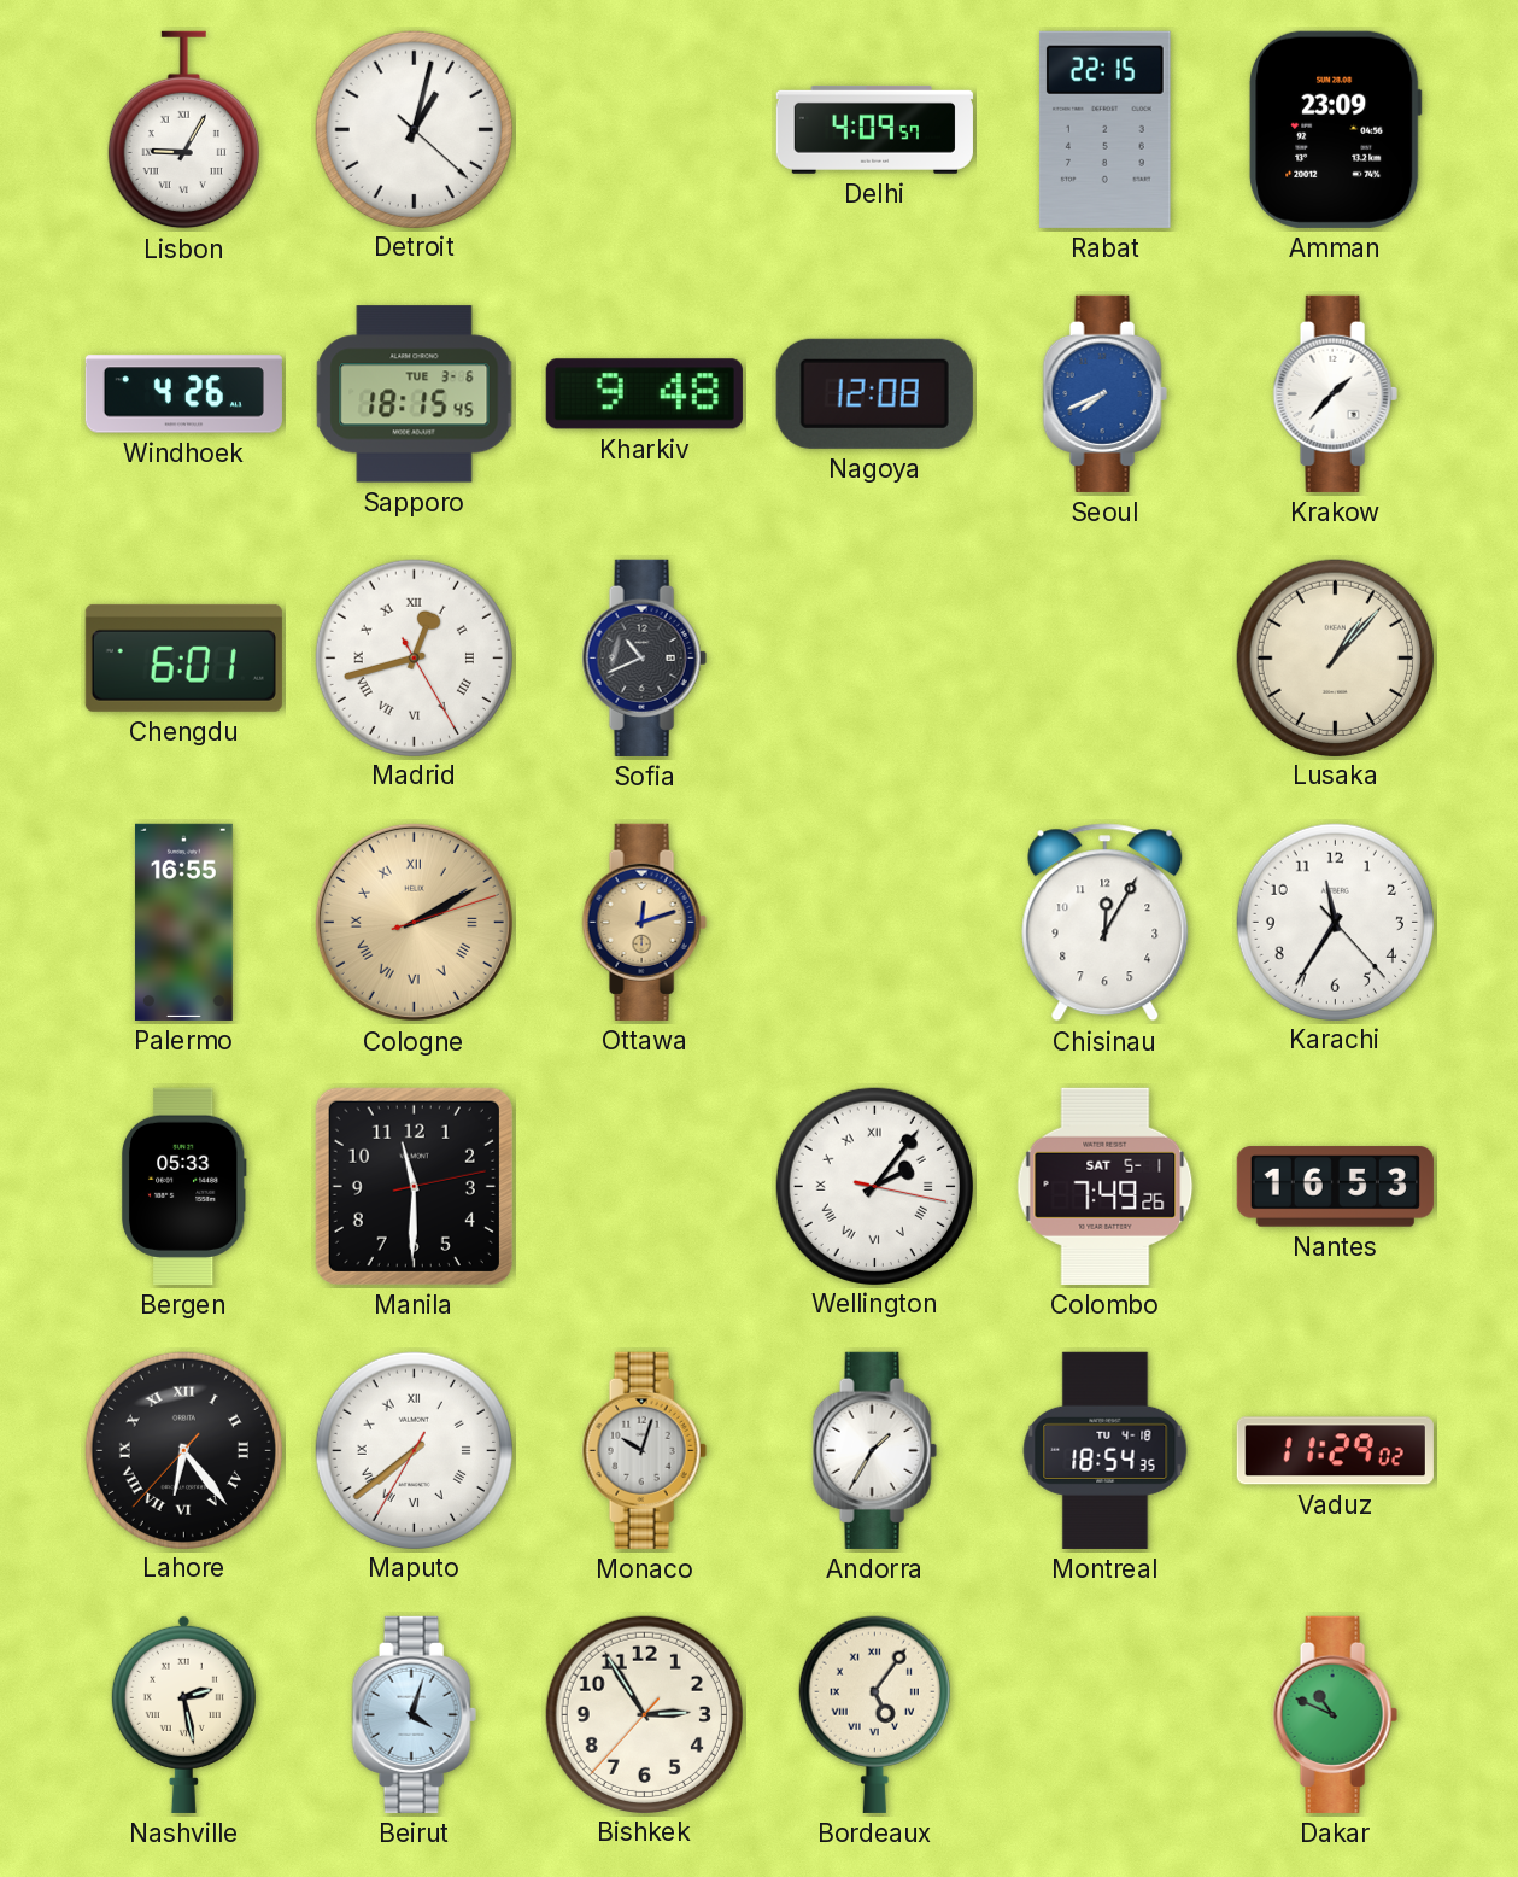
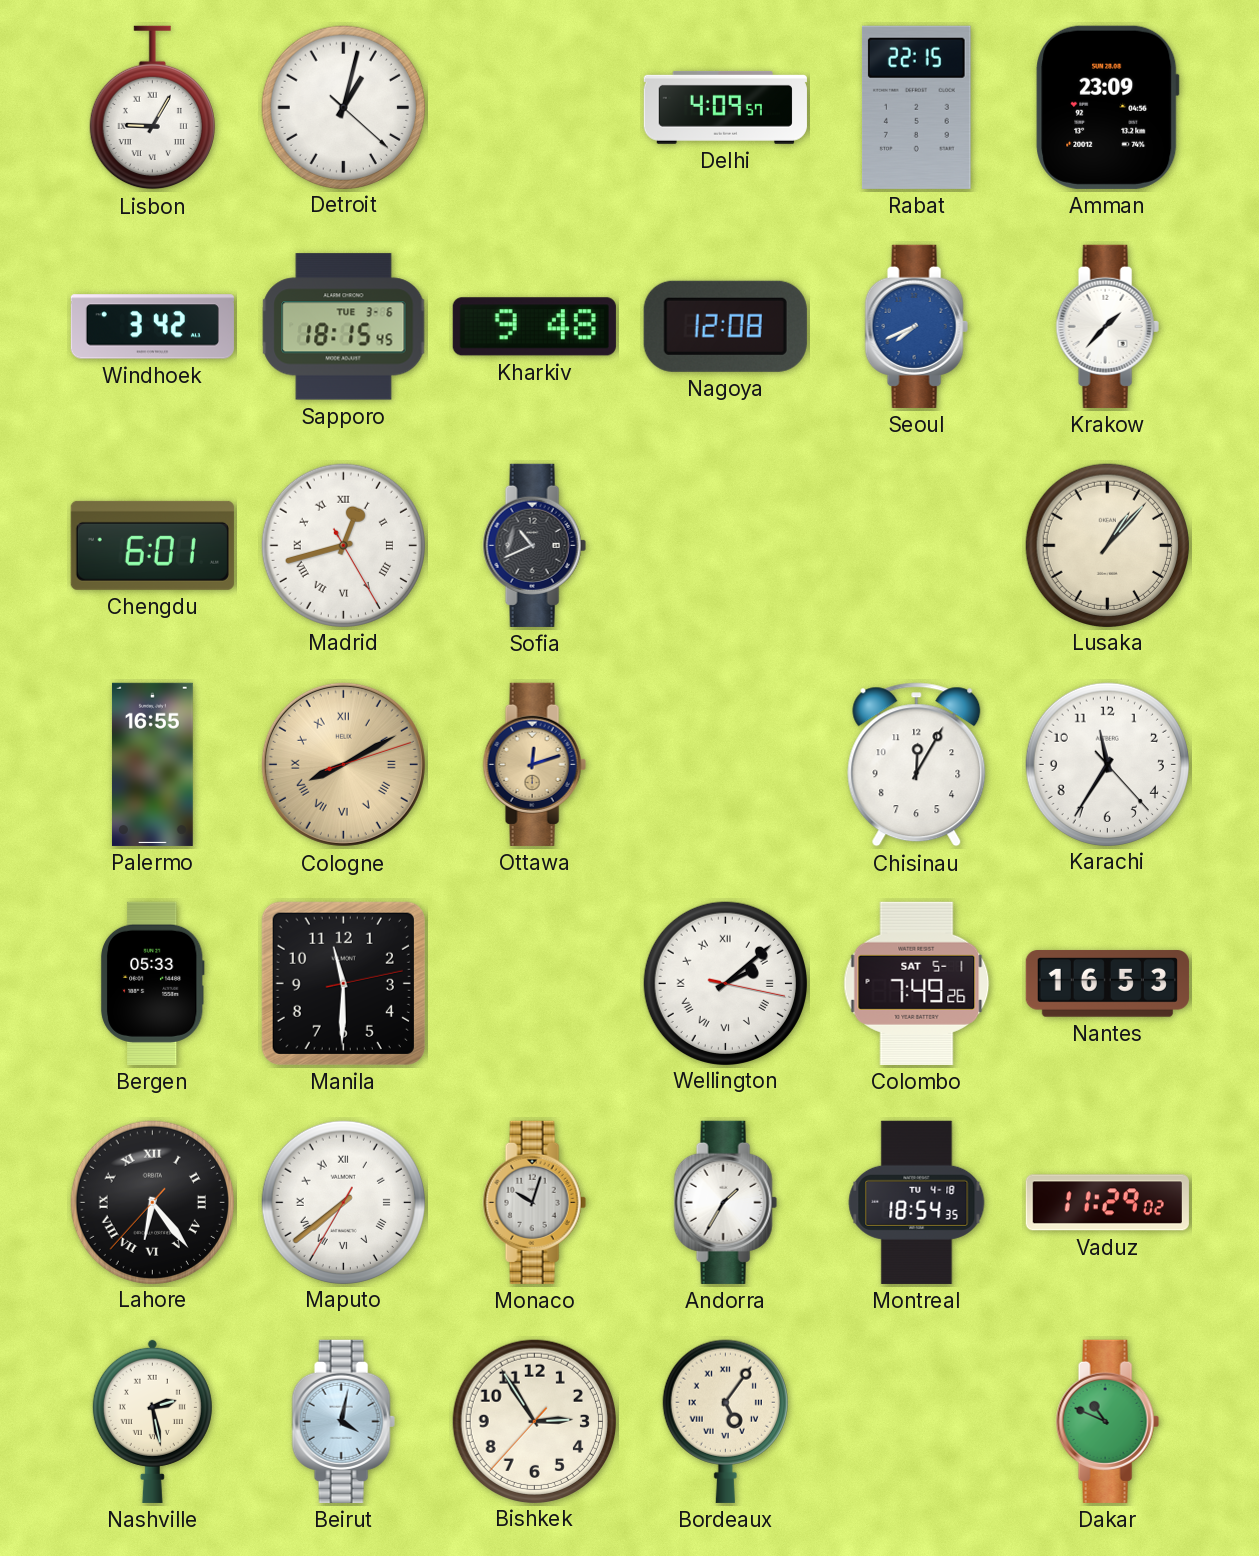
Windhoek: 4:26 -> 3:42 (152, 327)
Cologne: 2:10 -> 8:10 (343, 764)
Wellington: 2:06 -> 2:08 (725, 983)
Beirut: 4:03 -> 4:02 (343, 1421)
